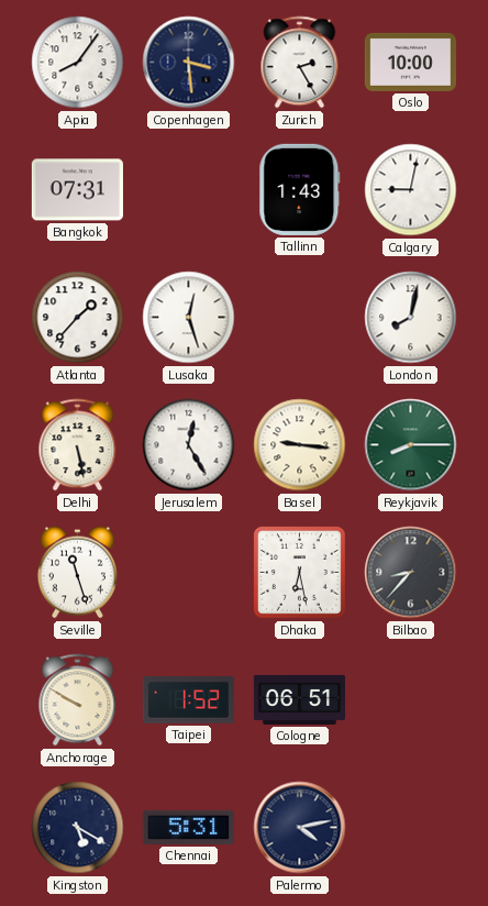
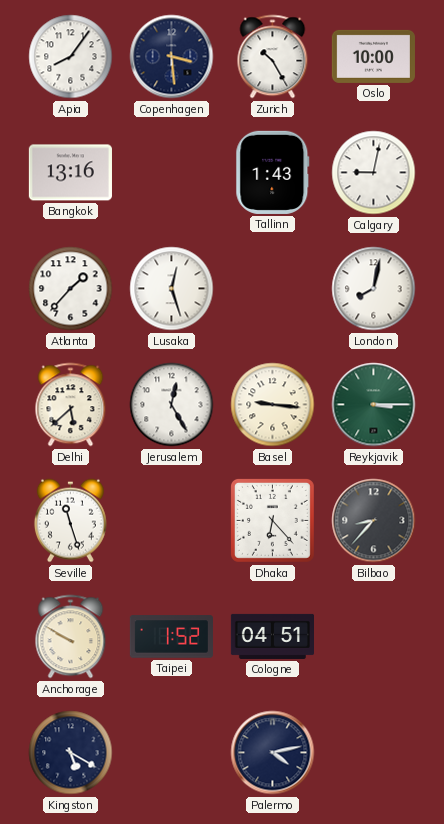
Zurich: 2:25 -> 10:25 (273, 57)
Bangkok: 07:31 -> 13:16 (70, 173)
Delhi: 5:28 -> 5:38 (71, 405)
Reykjavik: 8:15 -> 3:15 (374, 405)
Dhaka: 6:28 -> 6:23 (272, 520)
Cologne: 06:51 -> 04:51 (272, 636)
Chennai: 5:31 -> none (188, 827)
